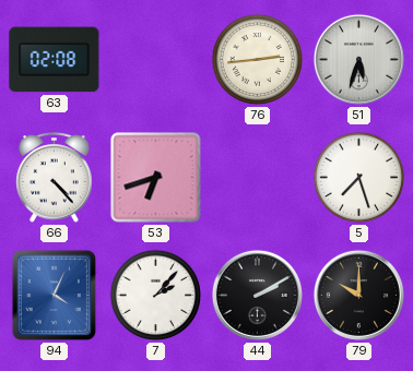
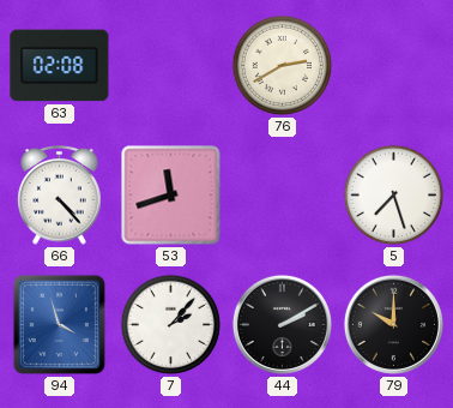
76: 2:44 -> 2:40 (283, 66)
51: 5:33 -> none (358, 59)
53: 6:42 -> 11:42 (171, 196)
94: 4:04 -> 3:57 (59, 324)
